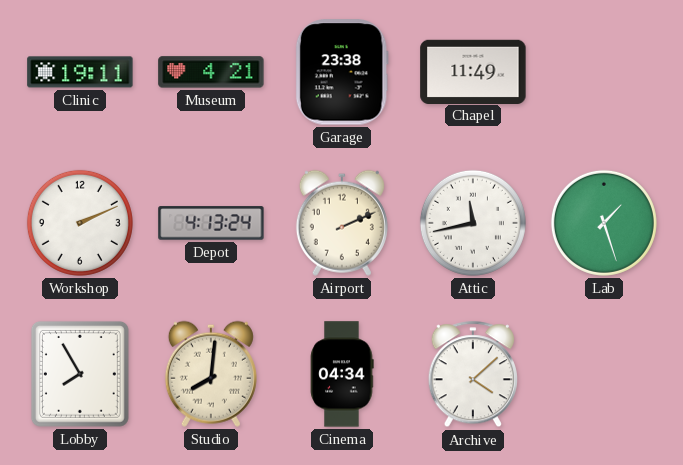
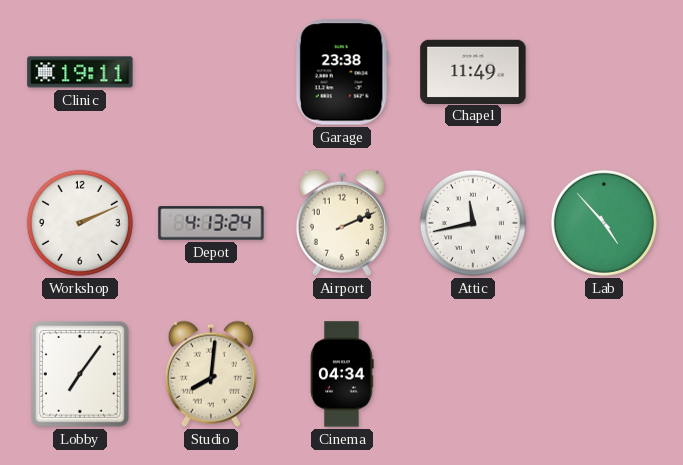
Museum: 4:21 -> none (211, 72)
Lab: 1:27 -> 4:53 (604, 223)
Lobby: 7:55 -> 7:06 (80, 374)
Archive: 4:08 -> none (473, 375)
